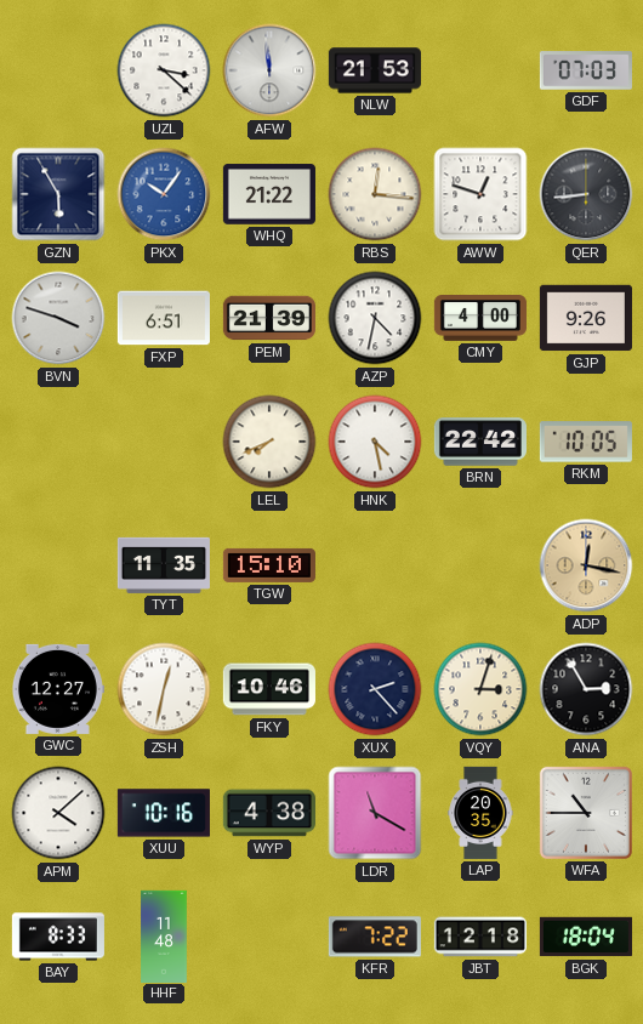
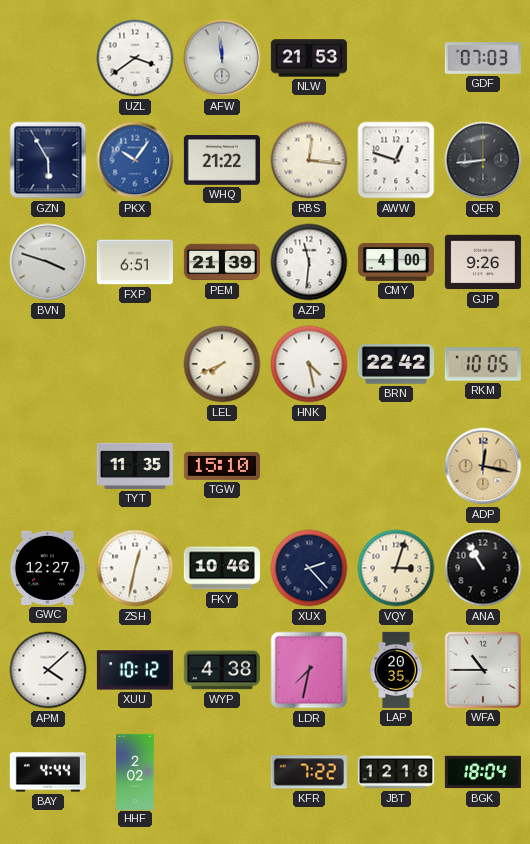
UZL: 3:22 -> 3:39 (135, 58)
AZP: 4:32 -> 11:31 (309, 262)
ANA: 2:55 -> 10:55 (483, 568)
XUU: 10:16 -> 10:12 (135, 670)
LDR: 11:20 -> 7:32 (309, 670)
BAY: 8:33 -> 4:44 (48, 772)
HHF: 11:48 -> 2:02 (135, 771)
